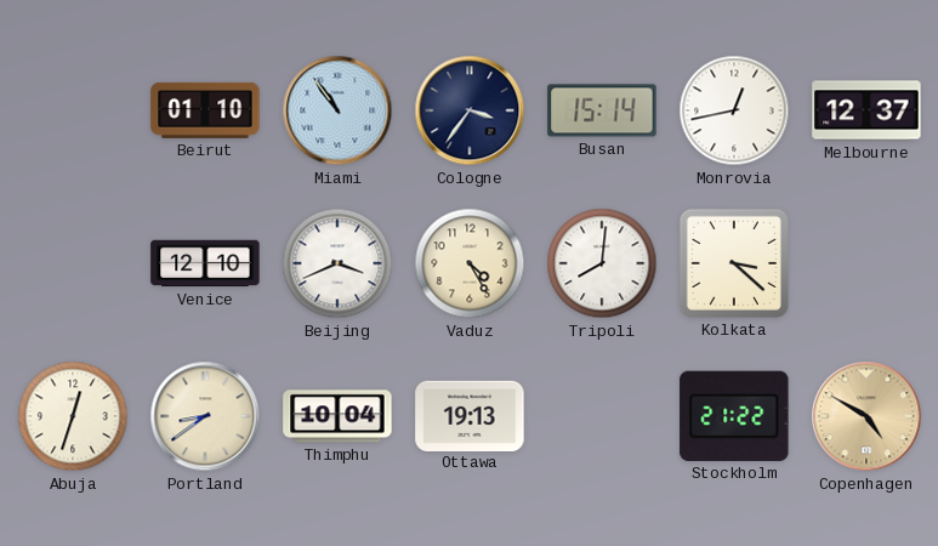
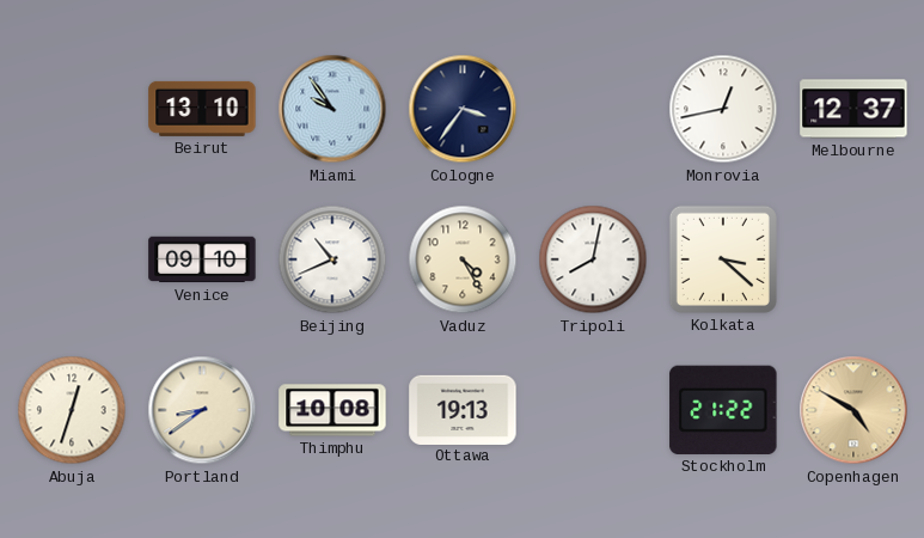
Beirut: 01:10 -> 13:10 (202, 109)
Miami: 10:54 -> 9:54 (332, 109)
Busan: 15:14 -> none (602, 110)
Venice: 12:10 -> 09:10 (202, 259)
Beijing: 3:41 -> 10:41 (332, 259)
Tripoli: 8:01 -> 8:02 (593, 259)
Thimphu: 10:04 -> 10:08 (332, 410)
